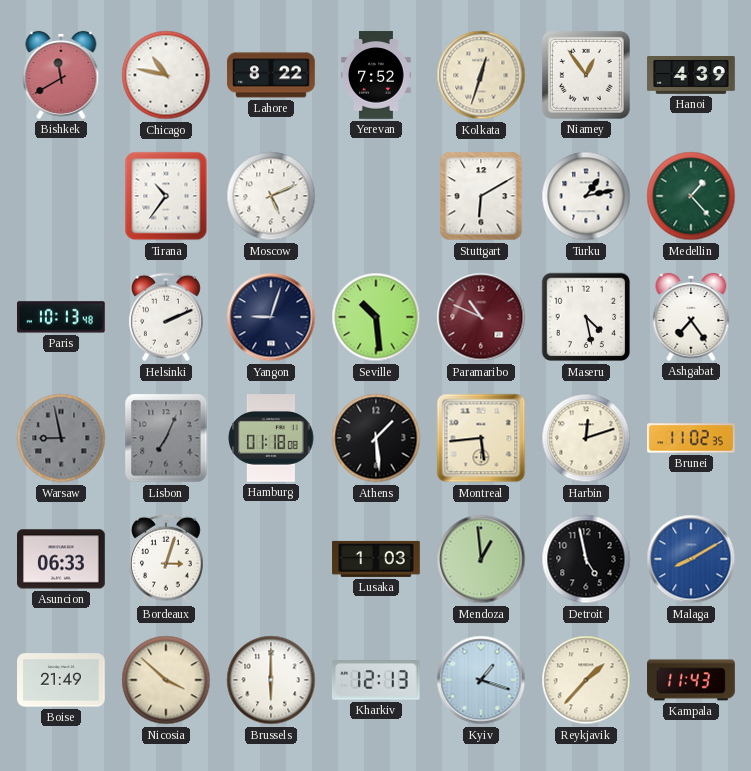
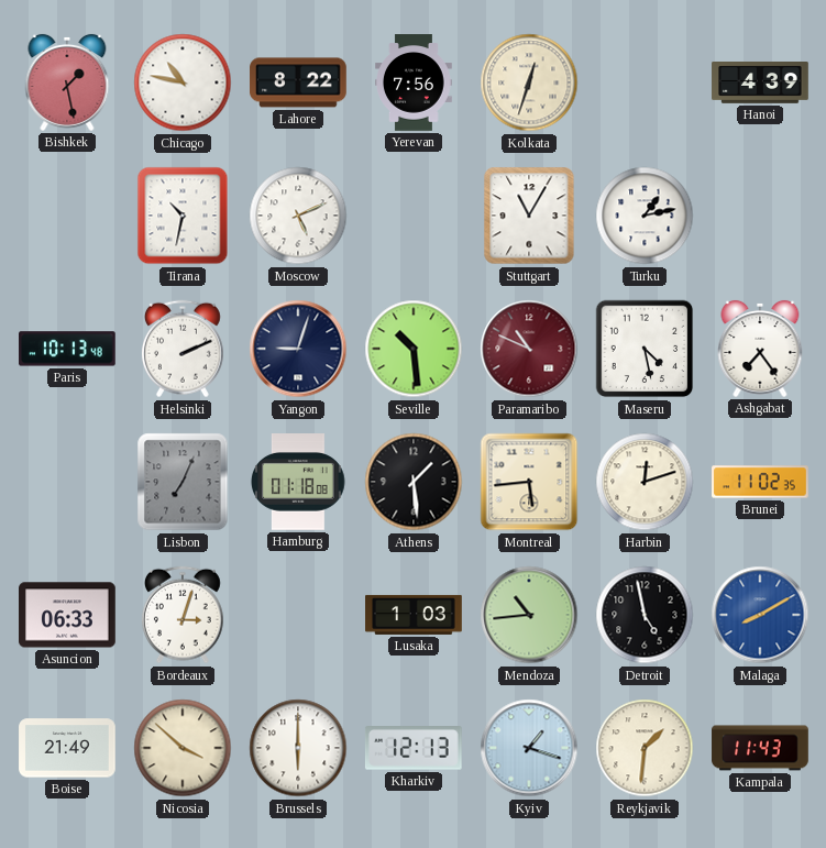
Bishkek: 11:40 -> 1:28 (67, 82)
Yerevan: 7:52 -> 7:56 (415, 82)
Niamey: 12:54 -> none (586, 75)
Tirana: 10:36 -> 10:32 (183, 216)
Stuttgart: 6:10 -> 11:05 (529, 216)
Medellin: 1:23 -> none (691, 196)
Warsaw: 8:58 -> none (61, 438)
Mendoza: 12:59 -> 10:44 (529, 615)
Reykjavik: 1:37 -> 1:31 (645, 748)
